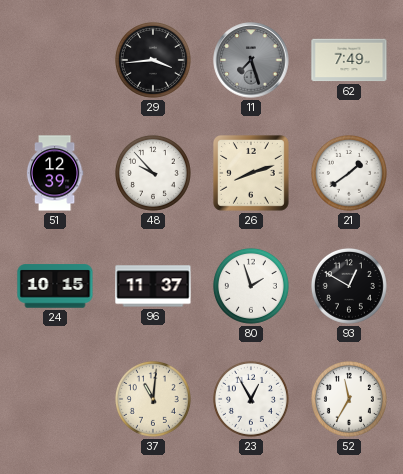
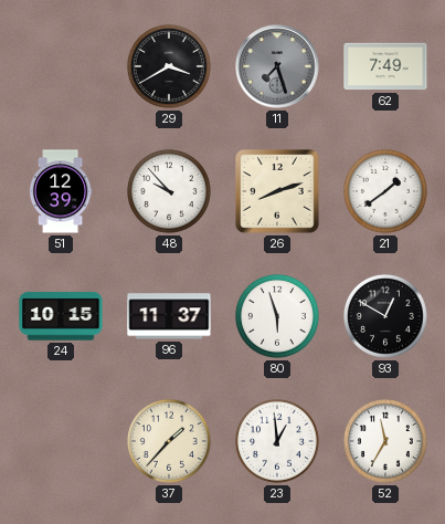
29: 3:44 -> 3:40 (169, 66)
80: 1:57 -> 5:57 (277, 316)
37: 11:01 -> 1:37 (169, 441)
23: 12:55 -> 12:59 (277, 441)
